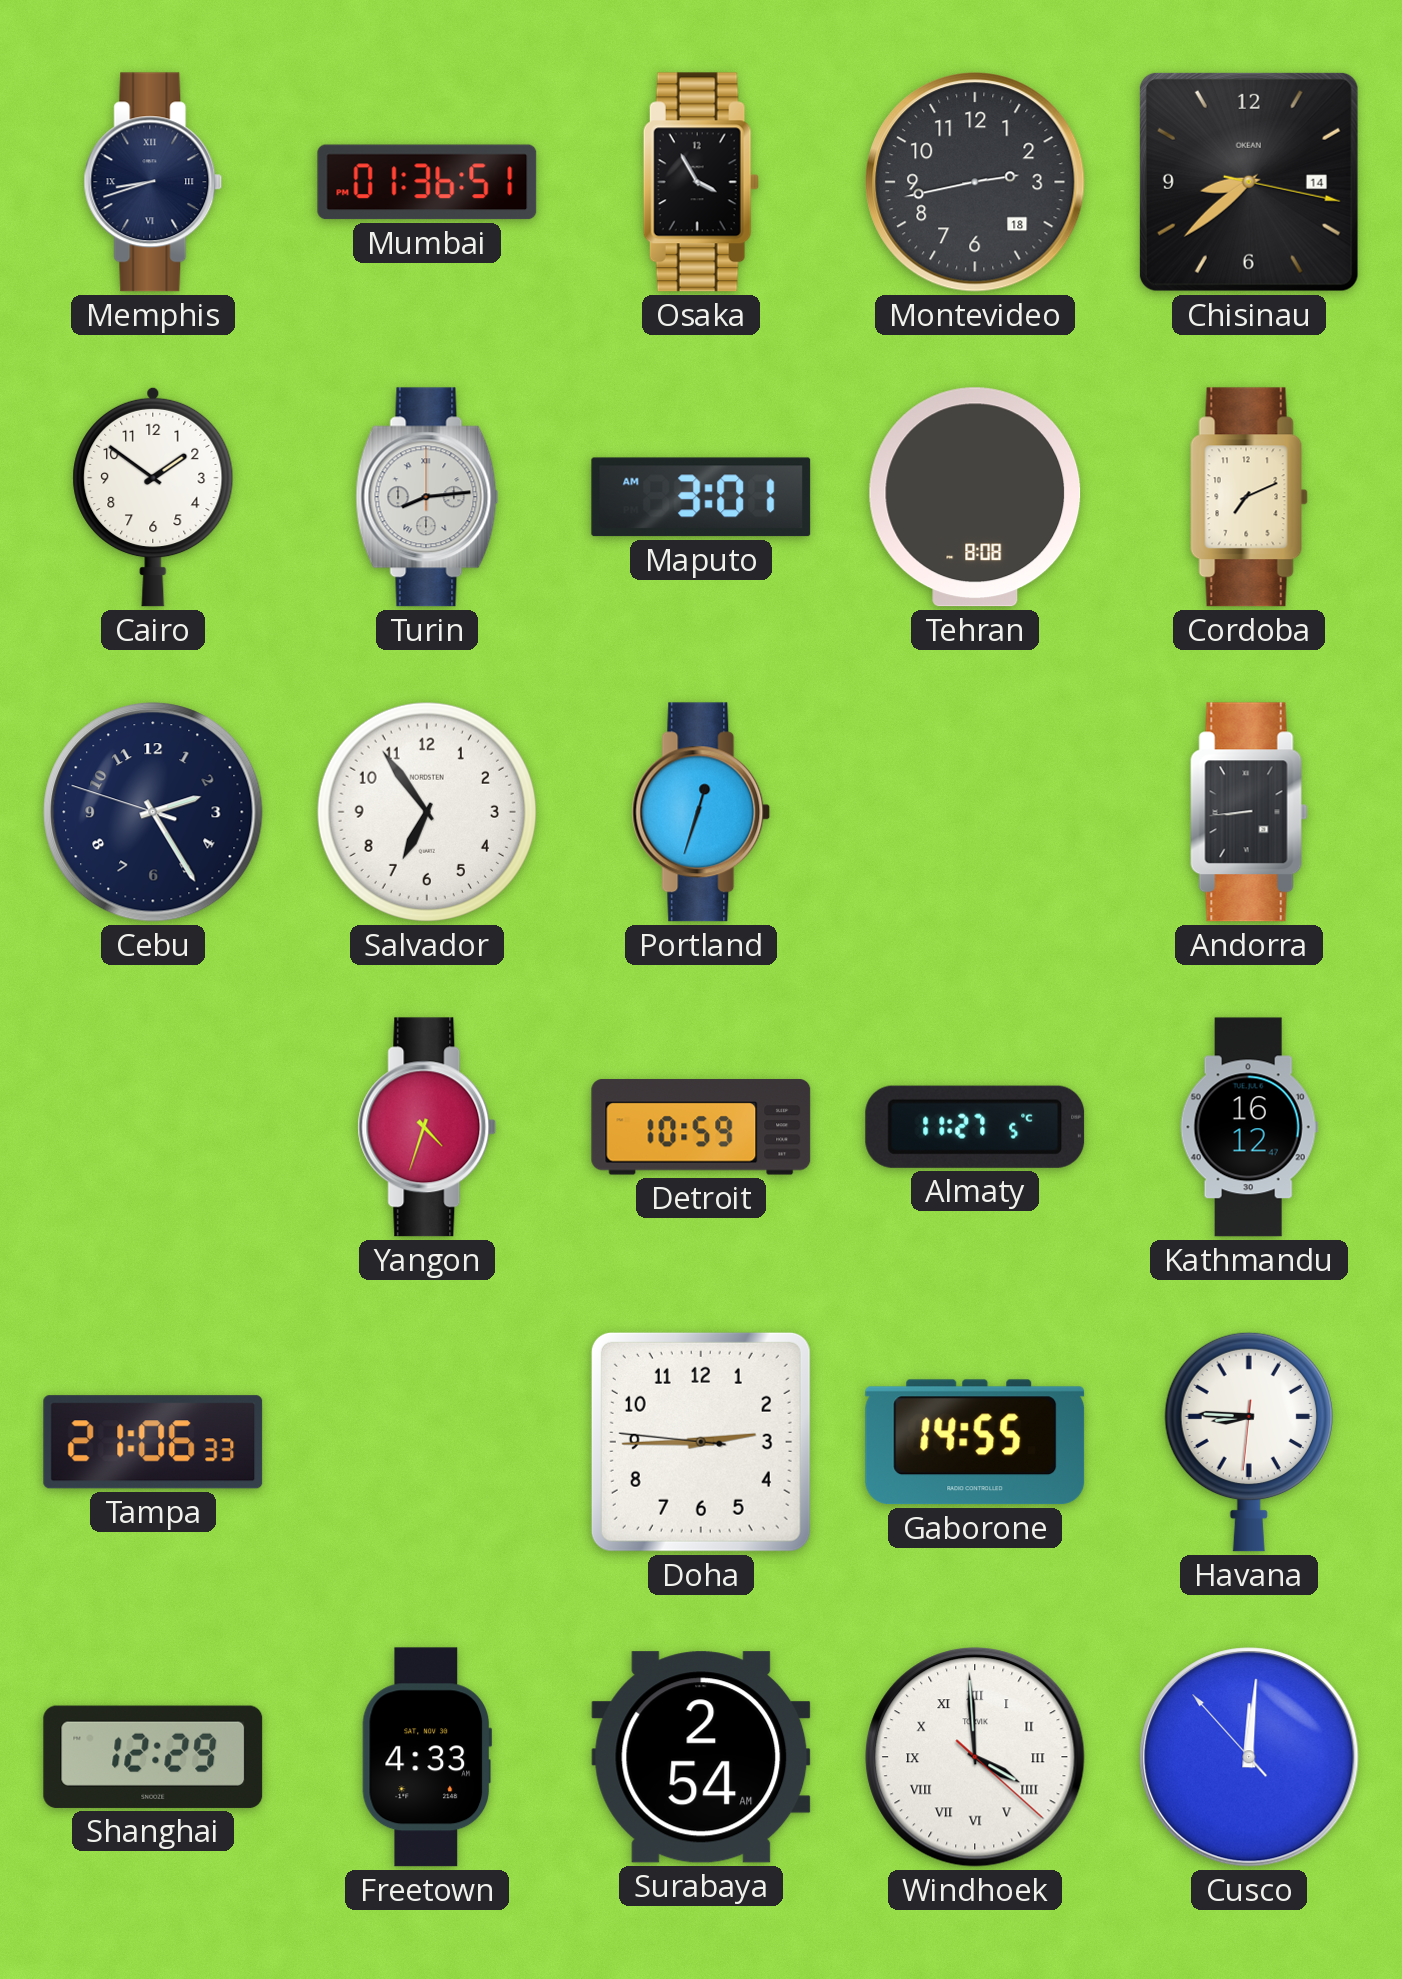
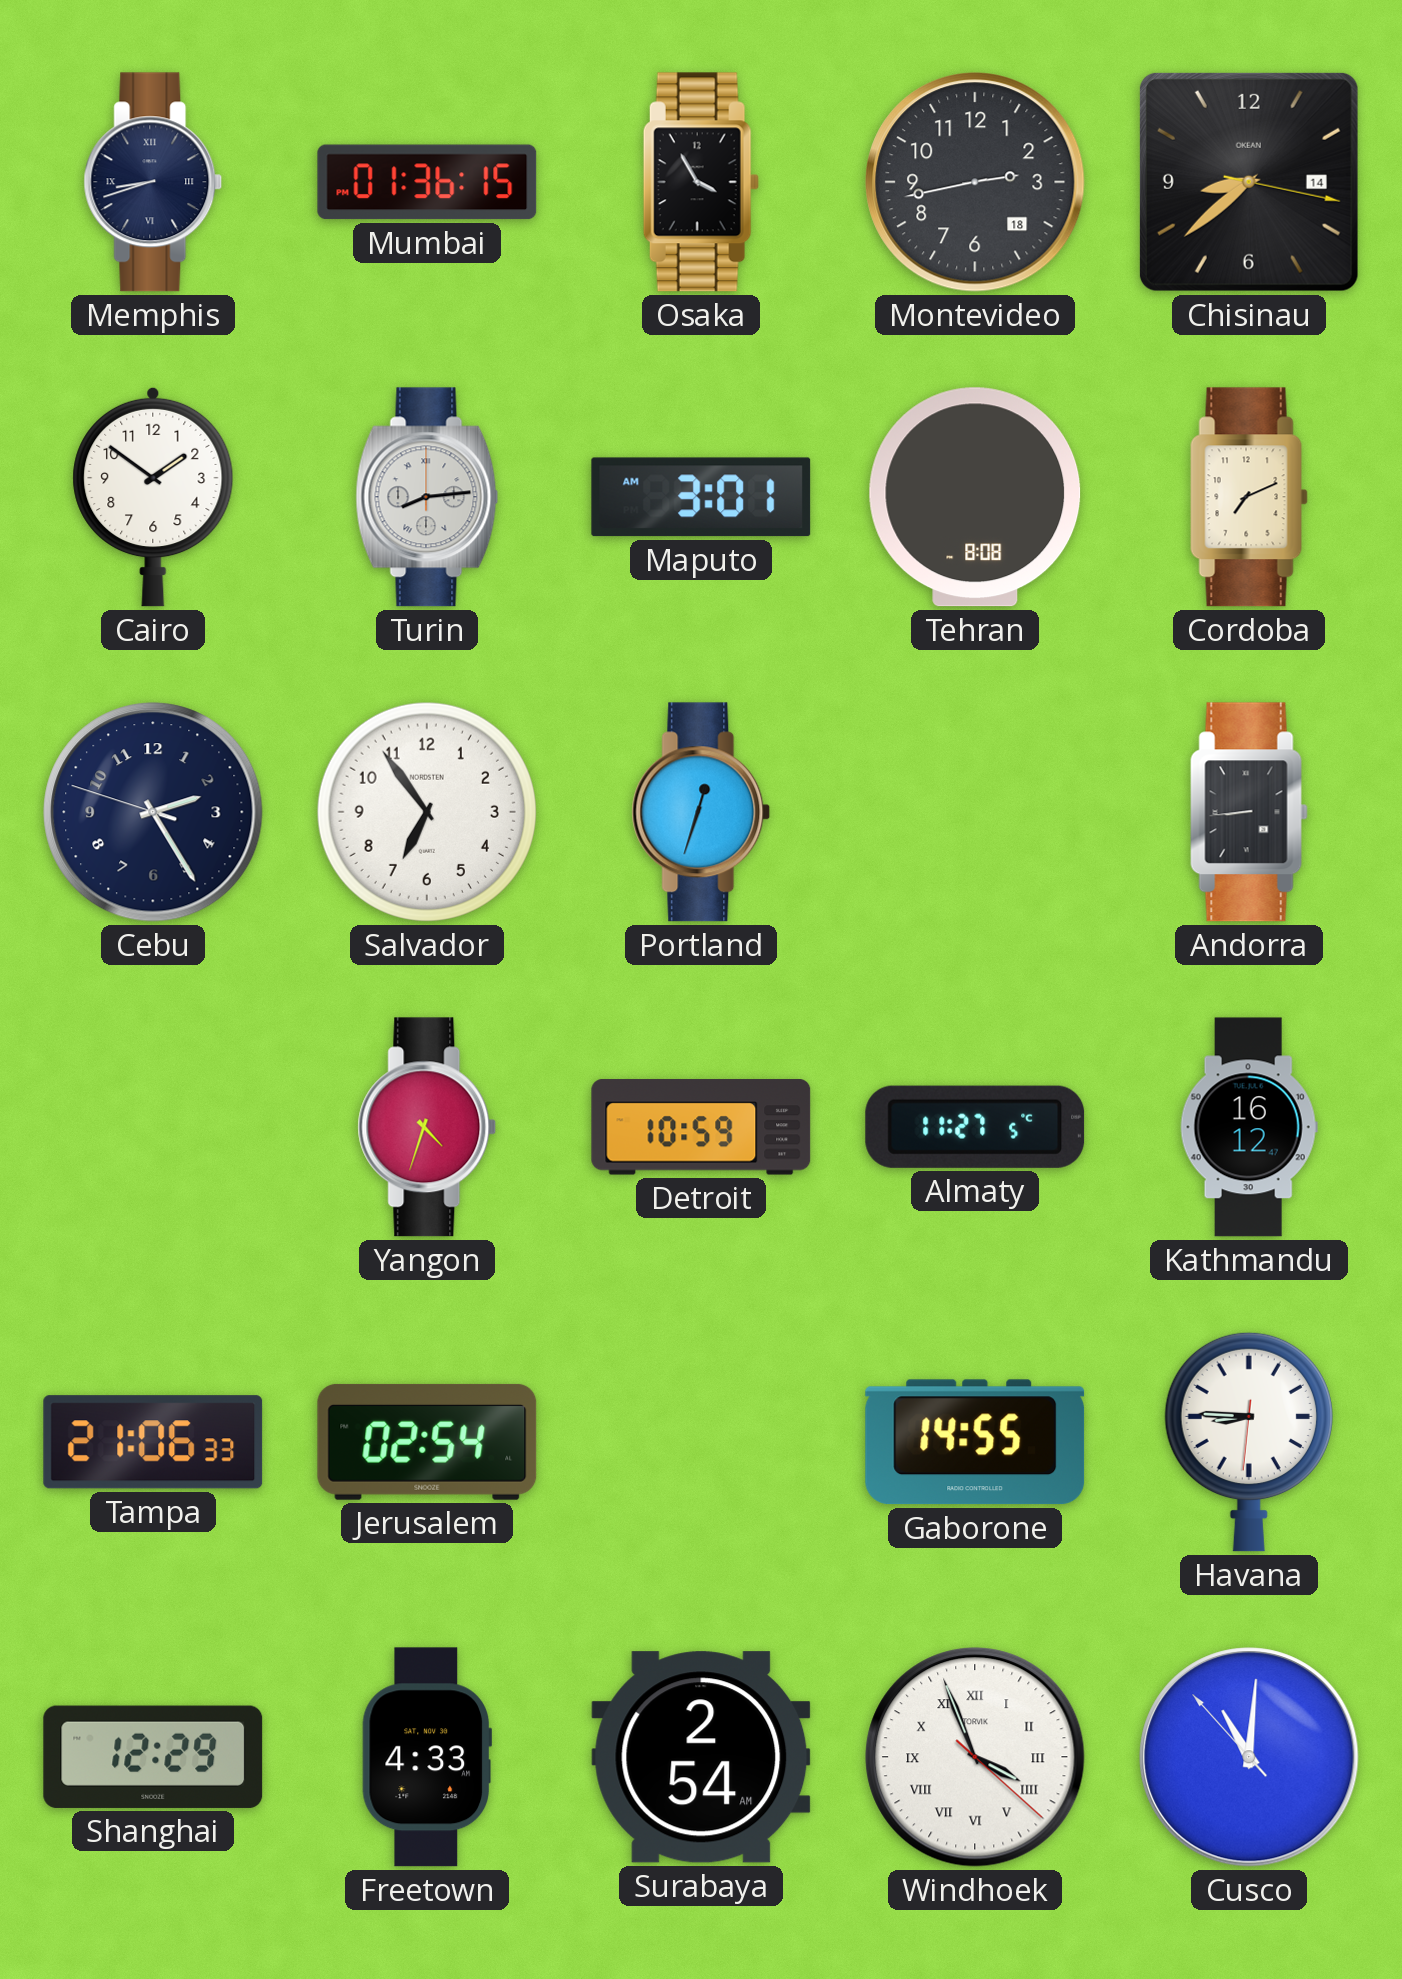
Mumbai: 01:36:51 -> 01:36:15 (427, 182)
Jerusalem: none -> 02:54 (427, 1442)
Doha: 2:44 -> none (701, 1442)
Windhoek: 3:59 -> 3:56 (975, 1757)
Cusco: 12:00 -> 11:00 (1249, 1757)
